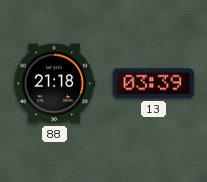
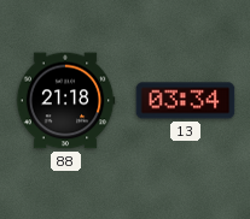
13: 03:39 -> 03:34 (186, 101)
